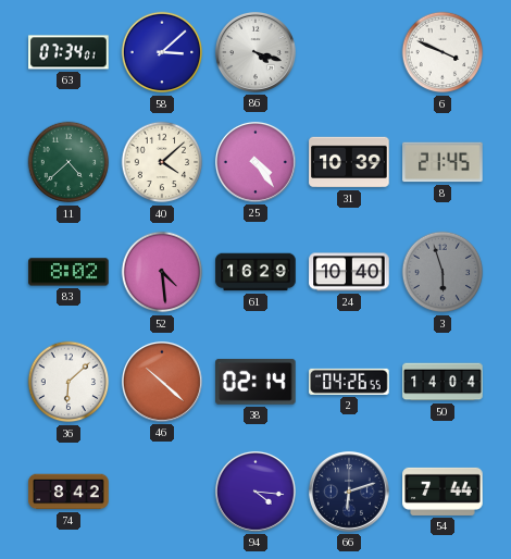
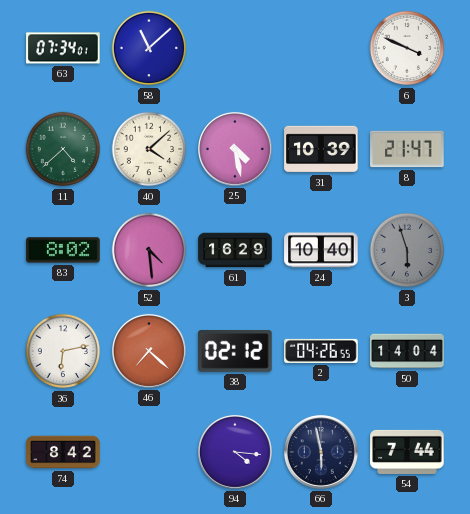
58: 3:08 -> 11:08 (149, 48)
86: 4:18 -> none (255, 52)
25: 4:24 -> 4:28 (235, 149)
8: 21:45 -> 21:47 (407, 149)
36: 6:08 -> 6:13 (63, 351)
46: 10:22 -> 7:22 (149, 351)
38: 02:14 -> 02:12 (235, 351)
66: 6:12 -> 5:58 (321, 452)
